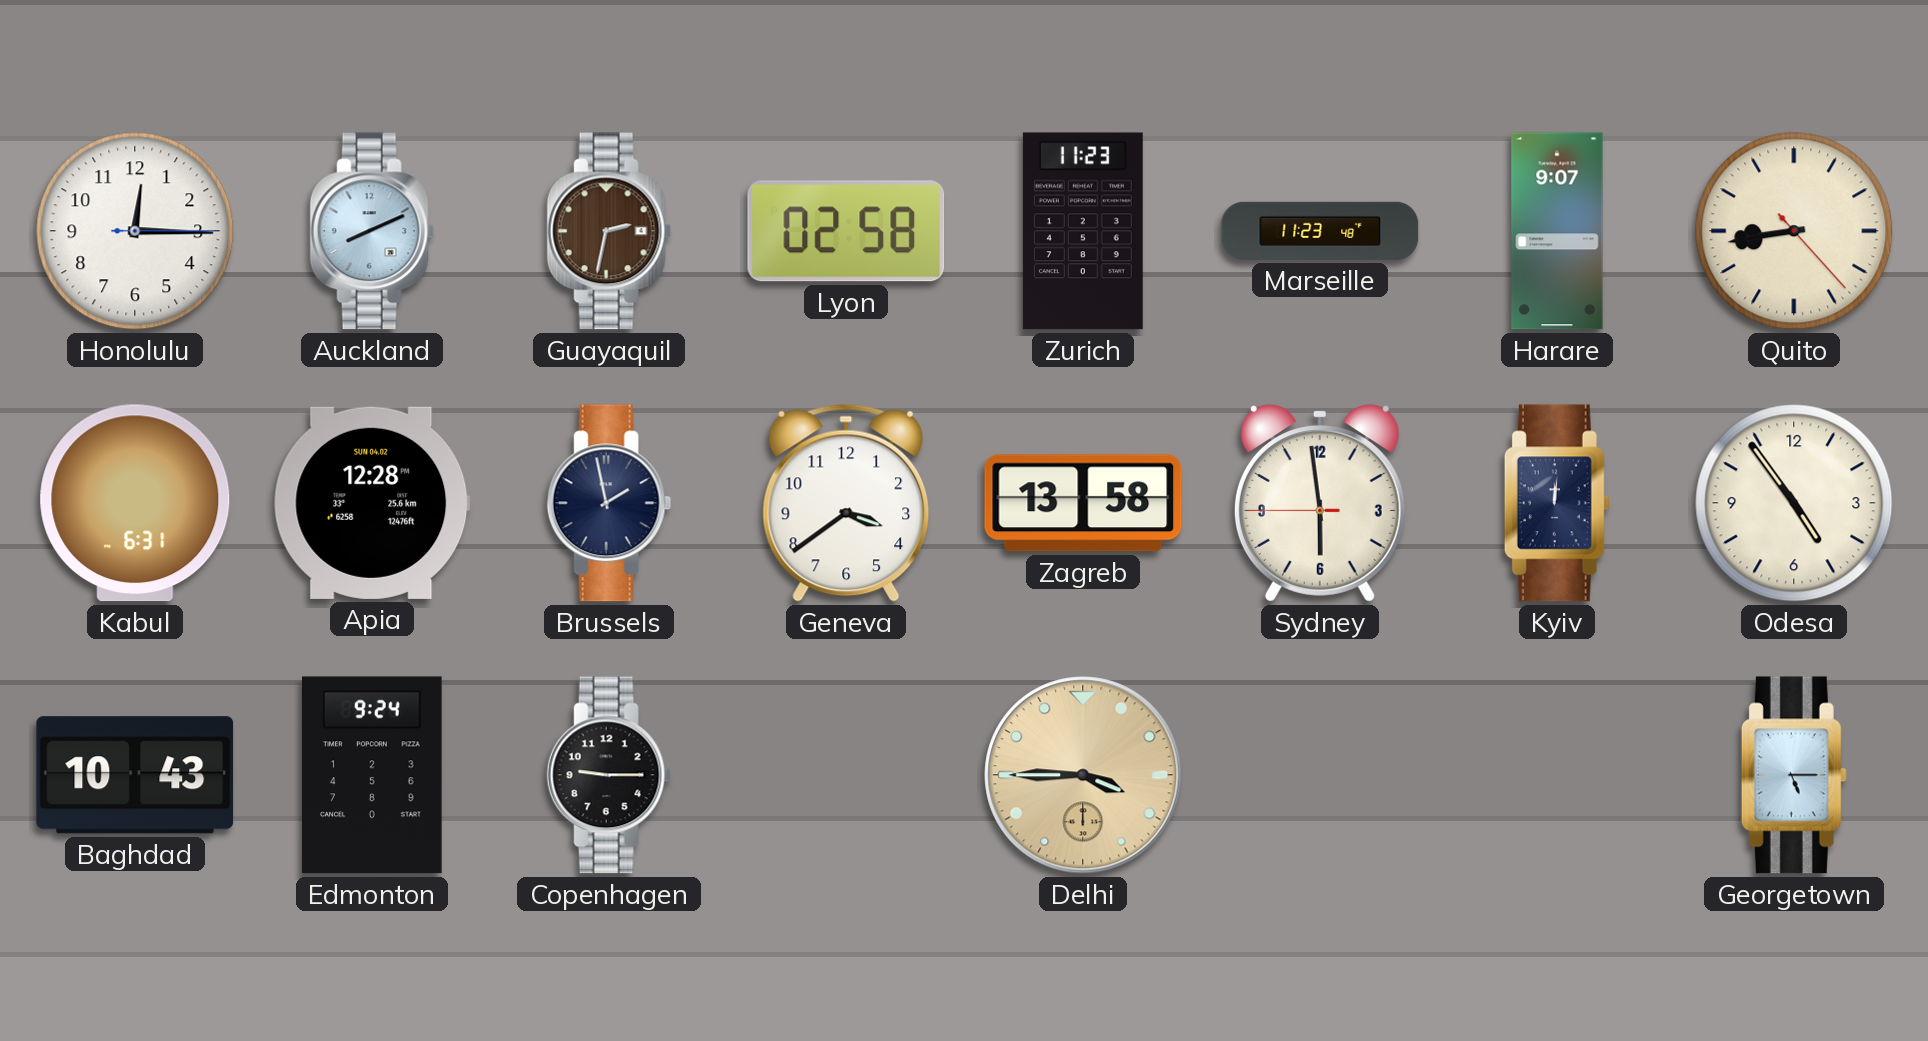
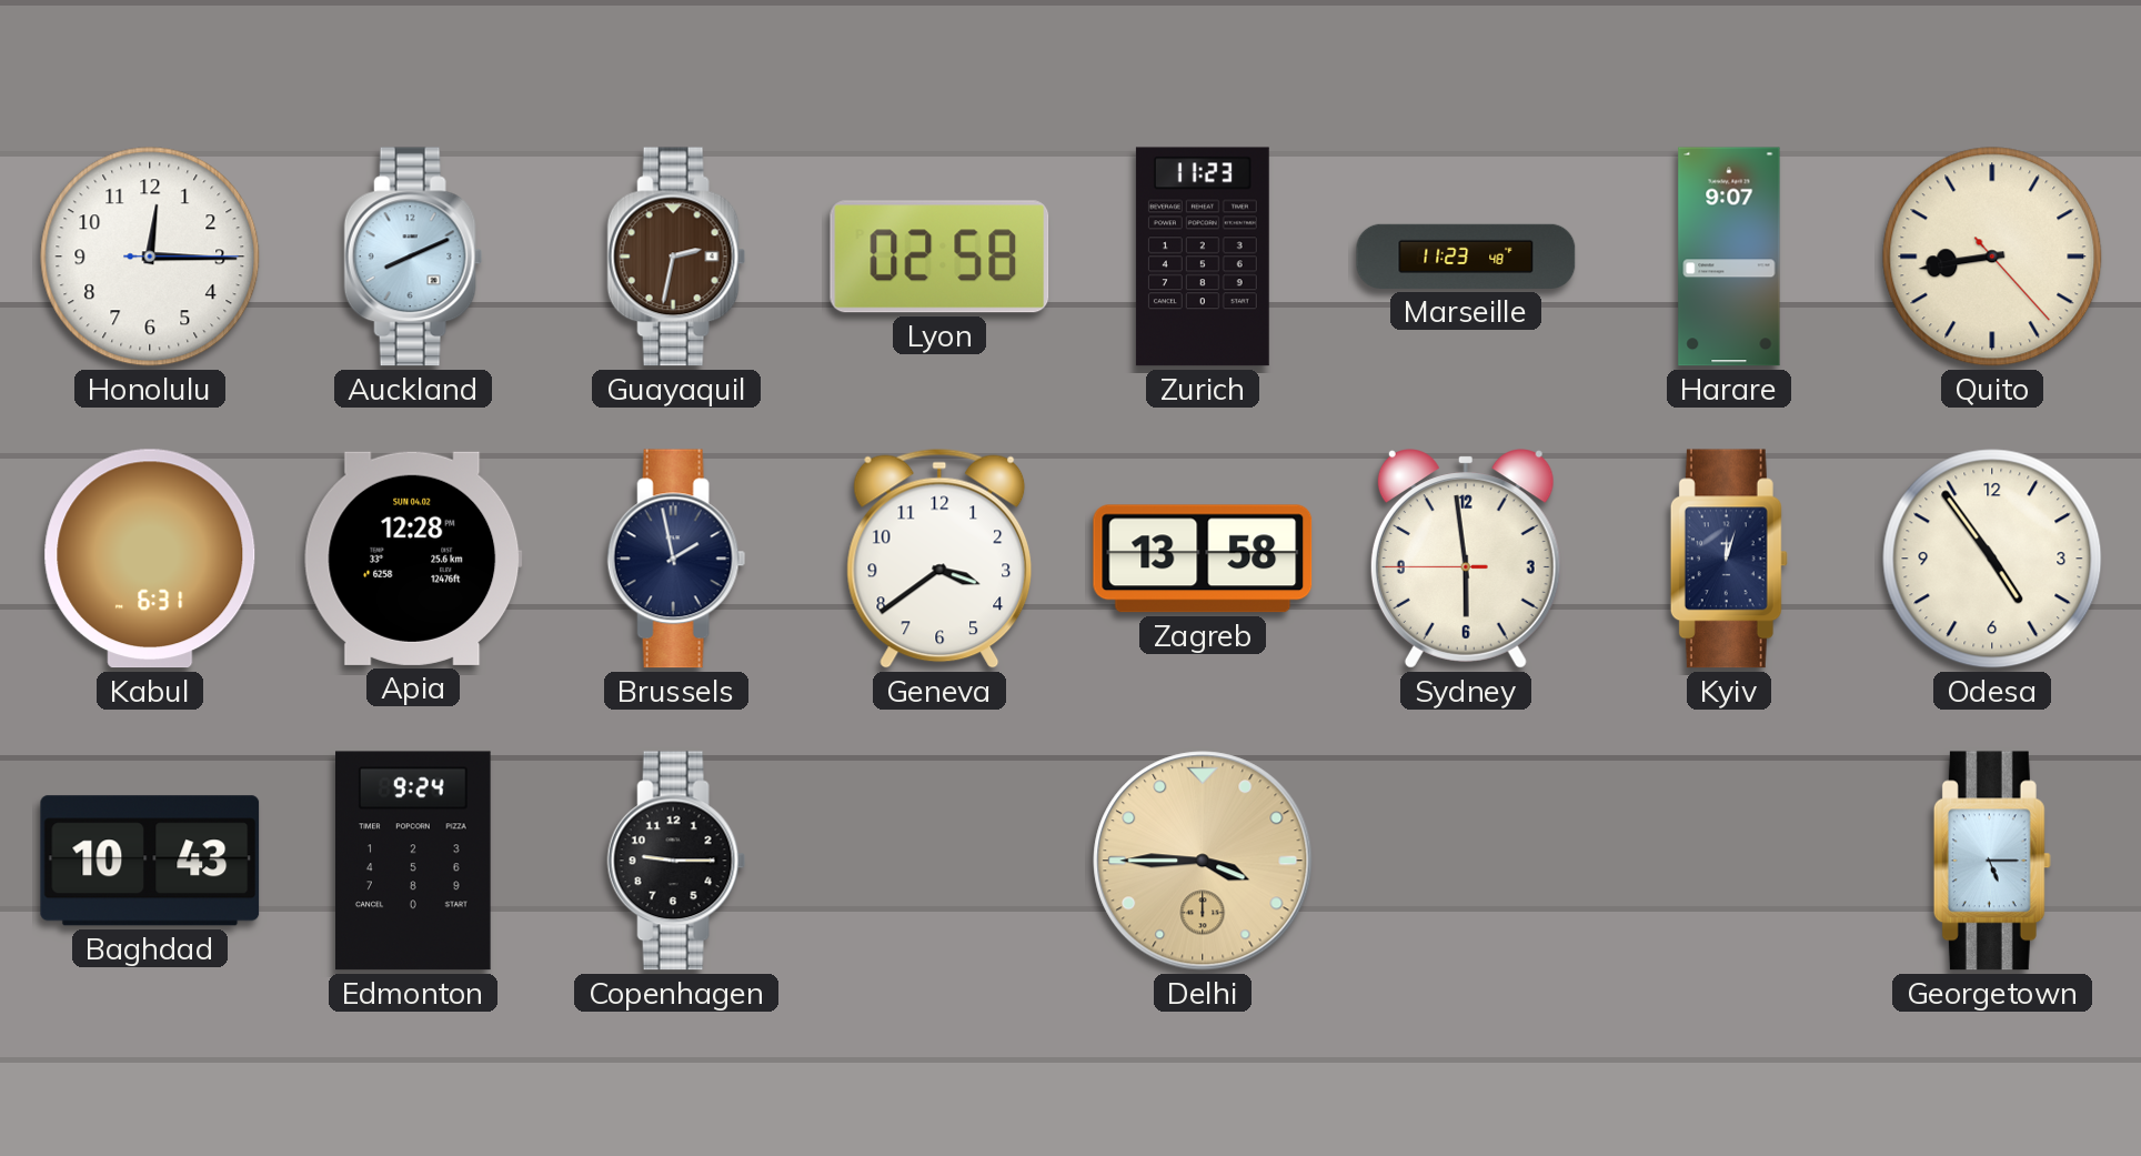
Kyiv: 12:01 -> 12:03 (1729, 559)
